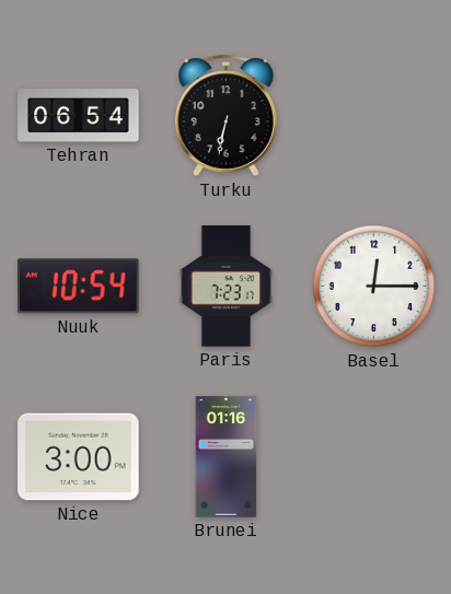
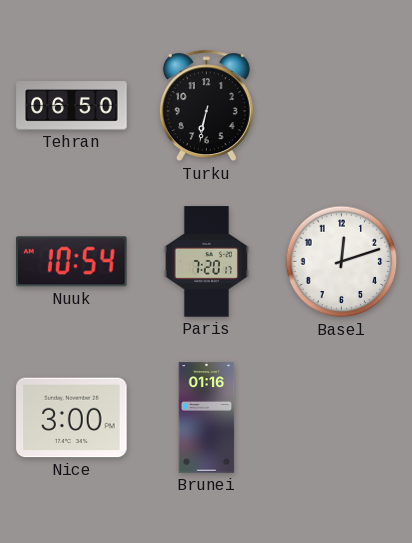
Tehran: 06:54 -> 06:50 (72, 106)
Paris: 7:23 -> 7:20 (206, 262)
Basel: 12:15 -> 12:12 (342, 262)
